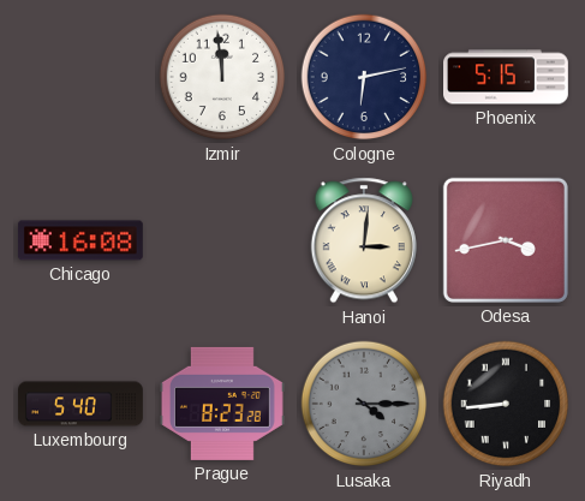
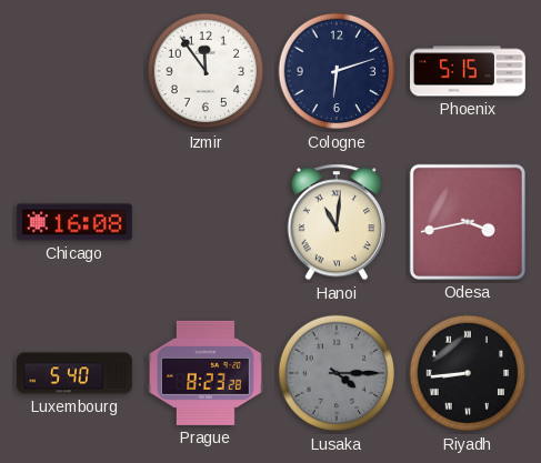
Izmir: 11:59 -> 11:54 (206, 71)
Cologne: 6:13 -> 6:12 (337, 71)
Hanoi: 3:01 -> 11:01 (337, 222)
